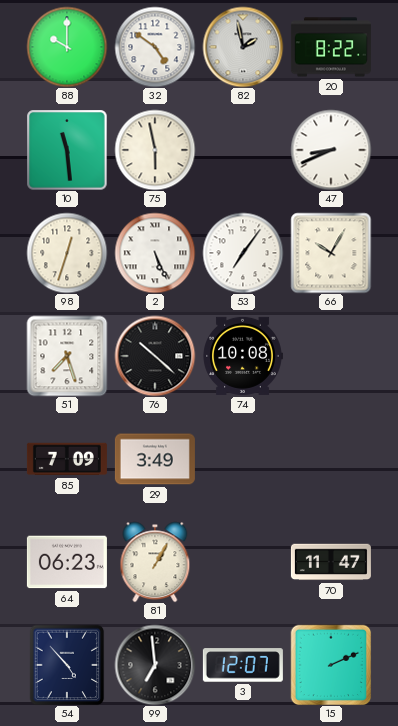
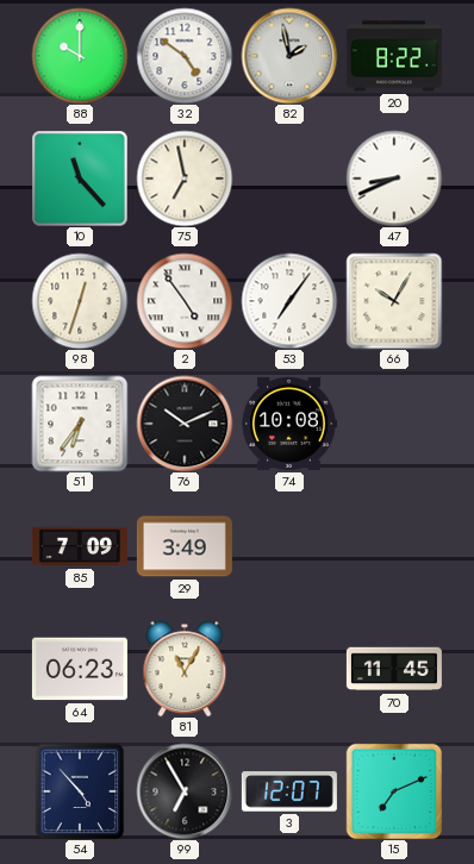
10: 11:29 -> 11:23 (80, 179)
75: 5:58 -> 6:58 (185, 179)
2: 5:26 -> 4:54 (185, 301)
51: 7:27 -> 6:36 (80, 424)
76: 10:22 -> 10:11 (185, 424)
81: 1:05 -> 11:05 (185, 669)
70: 11:47 -> 11:45 (394, 669)
99: 6:59 -> 6:55 (185, 791)
15: 2:11 -> 7:11 (394, 791)
